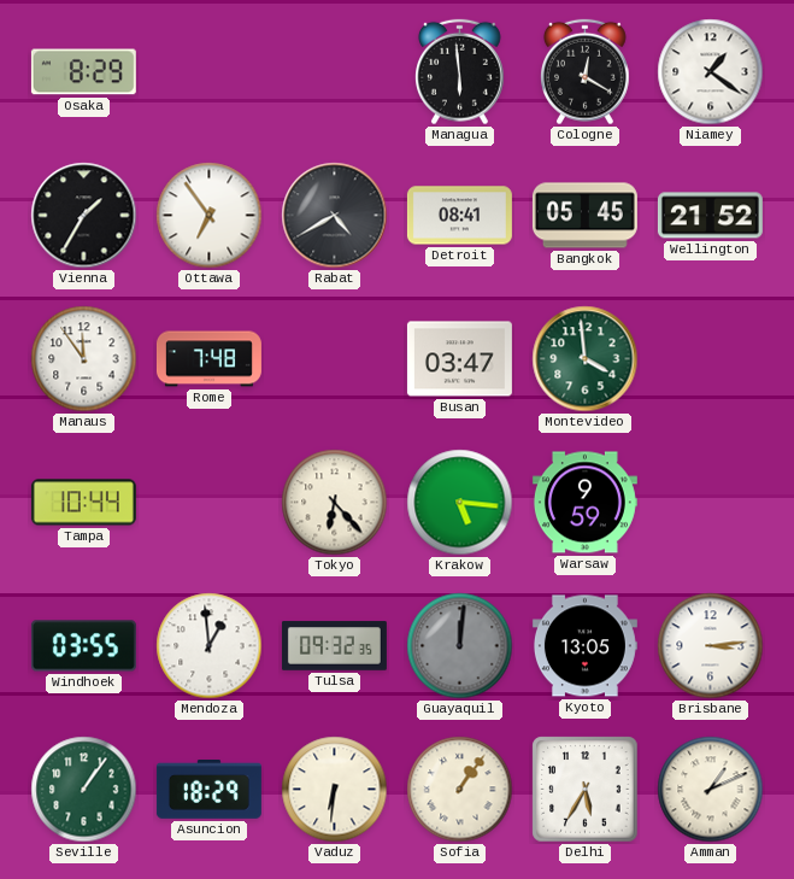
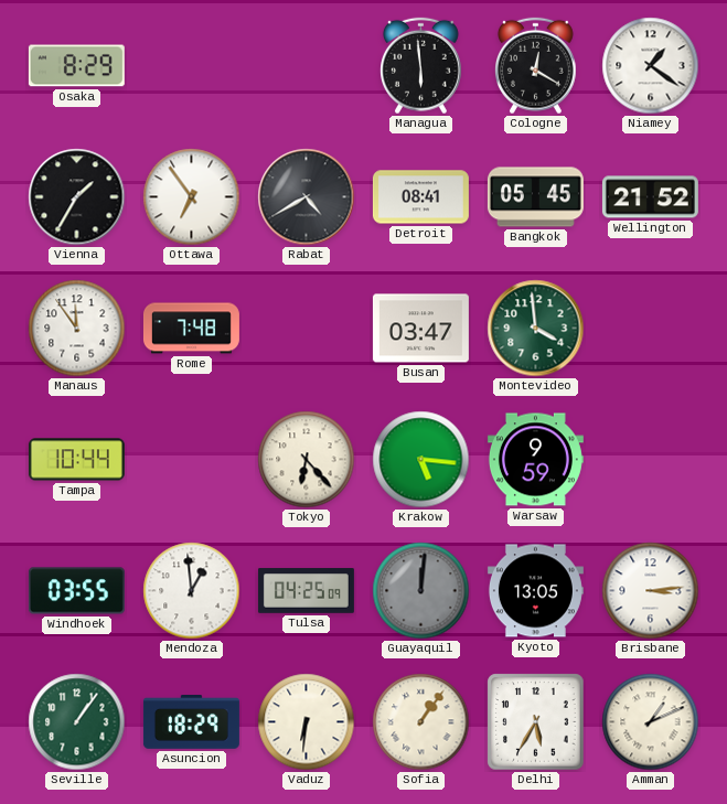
Tulsa: 09:32 -> 04:25 (306, 591)
